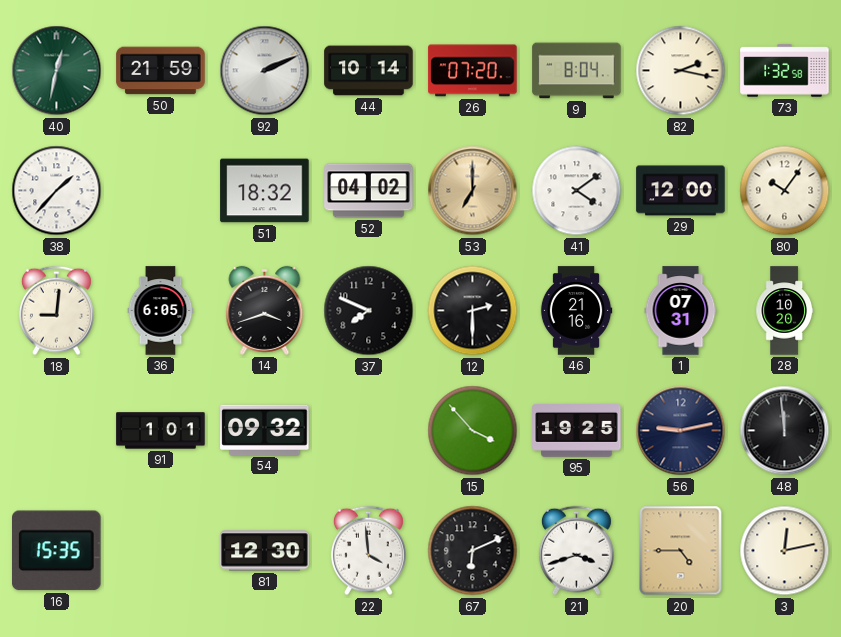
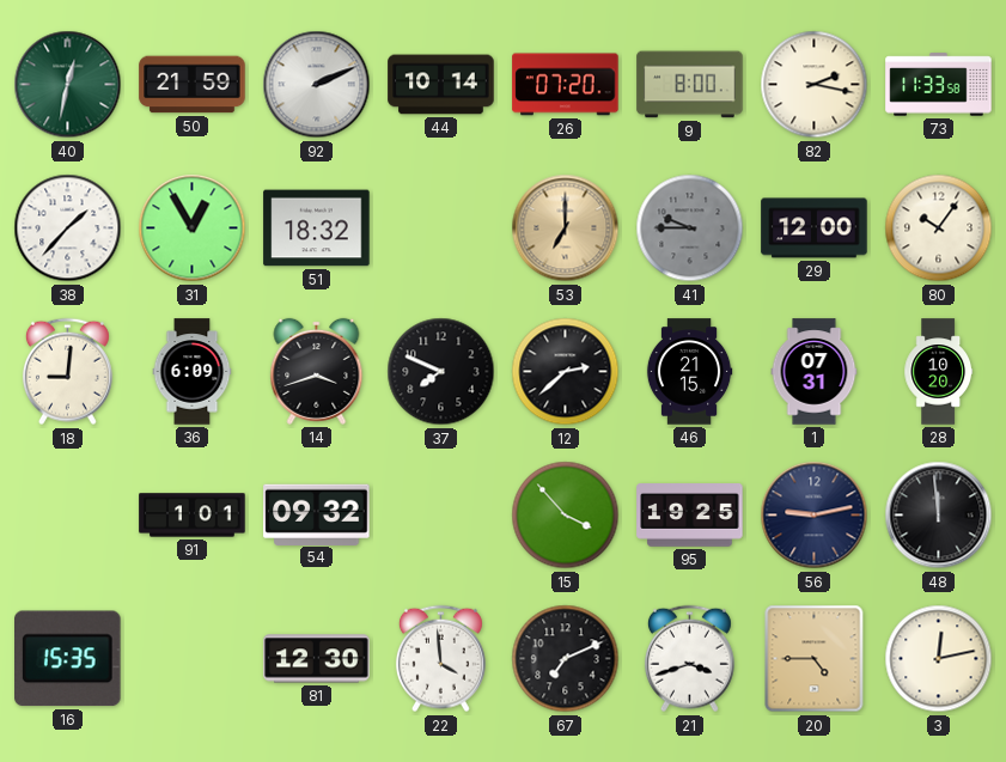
9: 8:04 -> 8:00 (690, 85)
73: 1:32 -> 11:33 (939, 85)
31: none -> 12:55 (193, 228)
52: 04:02 -> none (369, 191)
41: 4:09 -> 9:45 (690, 228)
41 dial: white -> grey (690, 228)
36: 6:05 -> 6:09 (193, 372)
12: 2:30 -> 2:38 (566, 372)
46: 21:16 -> 21:15 (689, 372)
67: 6:11 -> 7:11 (566, 659)
